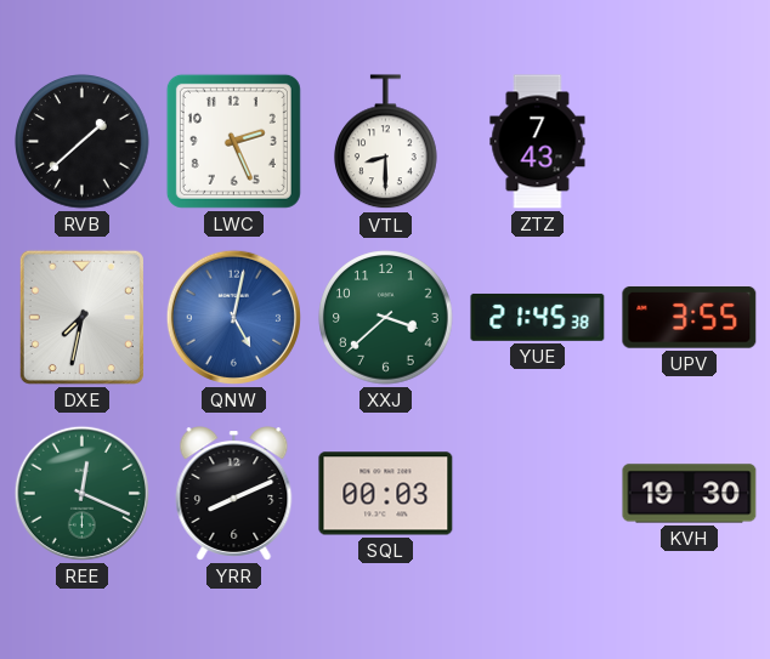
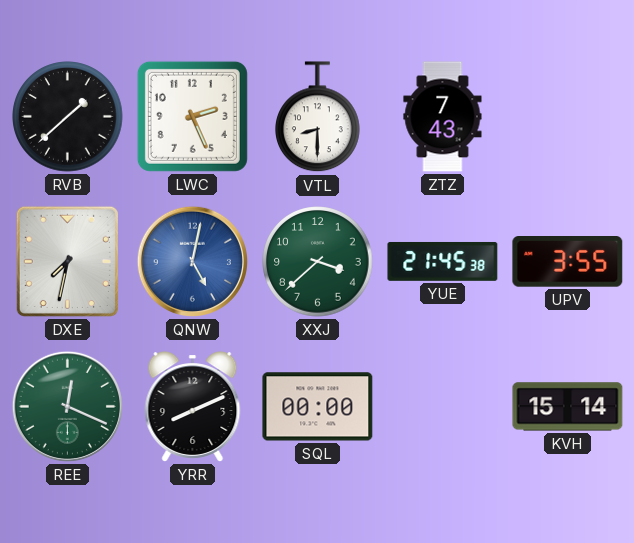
SQL: 00:03 -> 00:00 (318, 407)
KVH: 19:30 -> 15:14 (568, 407)
